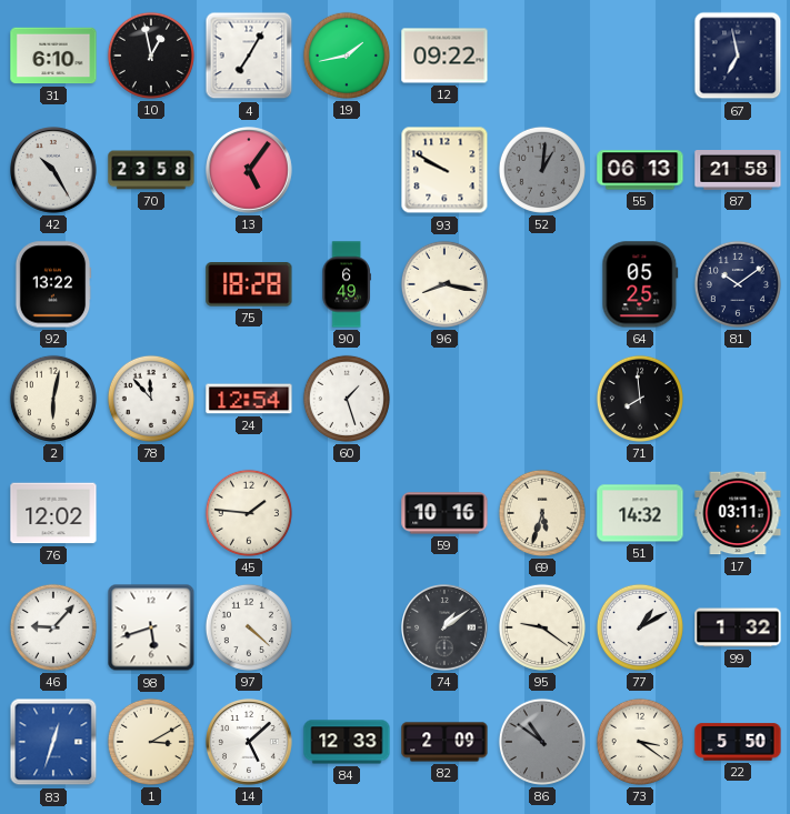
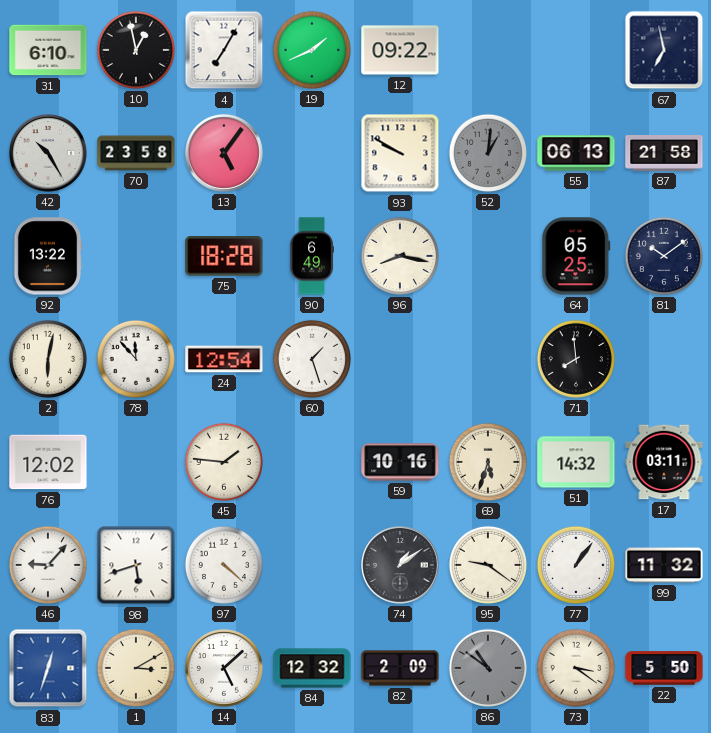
19: 1:43 -> 1:41 (312, 50)
77: 1:10 -> 1:06 (576, 565)
99: 1:32 -> 11:32 (664, 565)
84: 12:33 -> 12:32 (312, 668)
